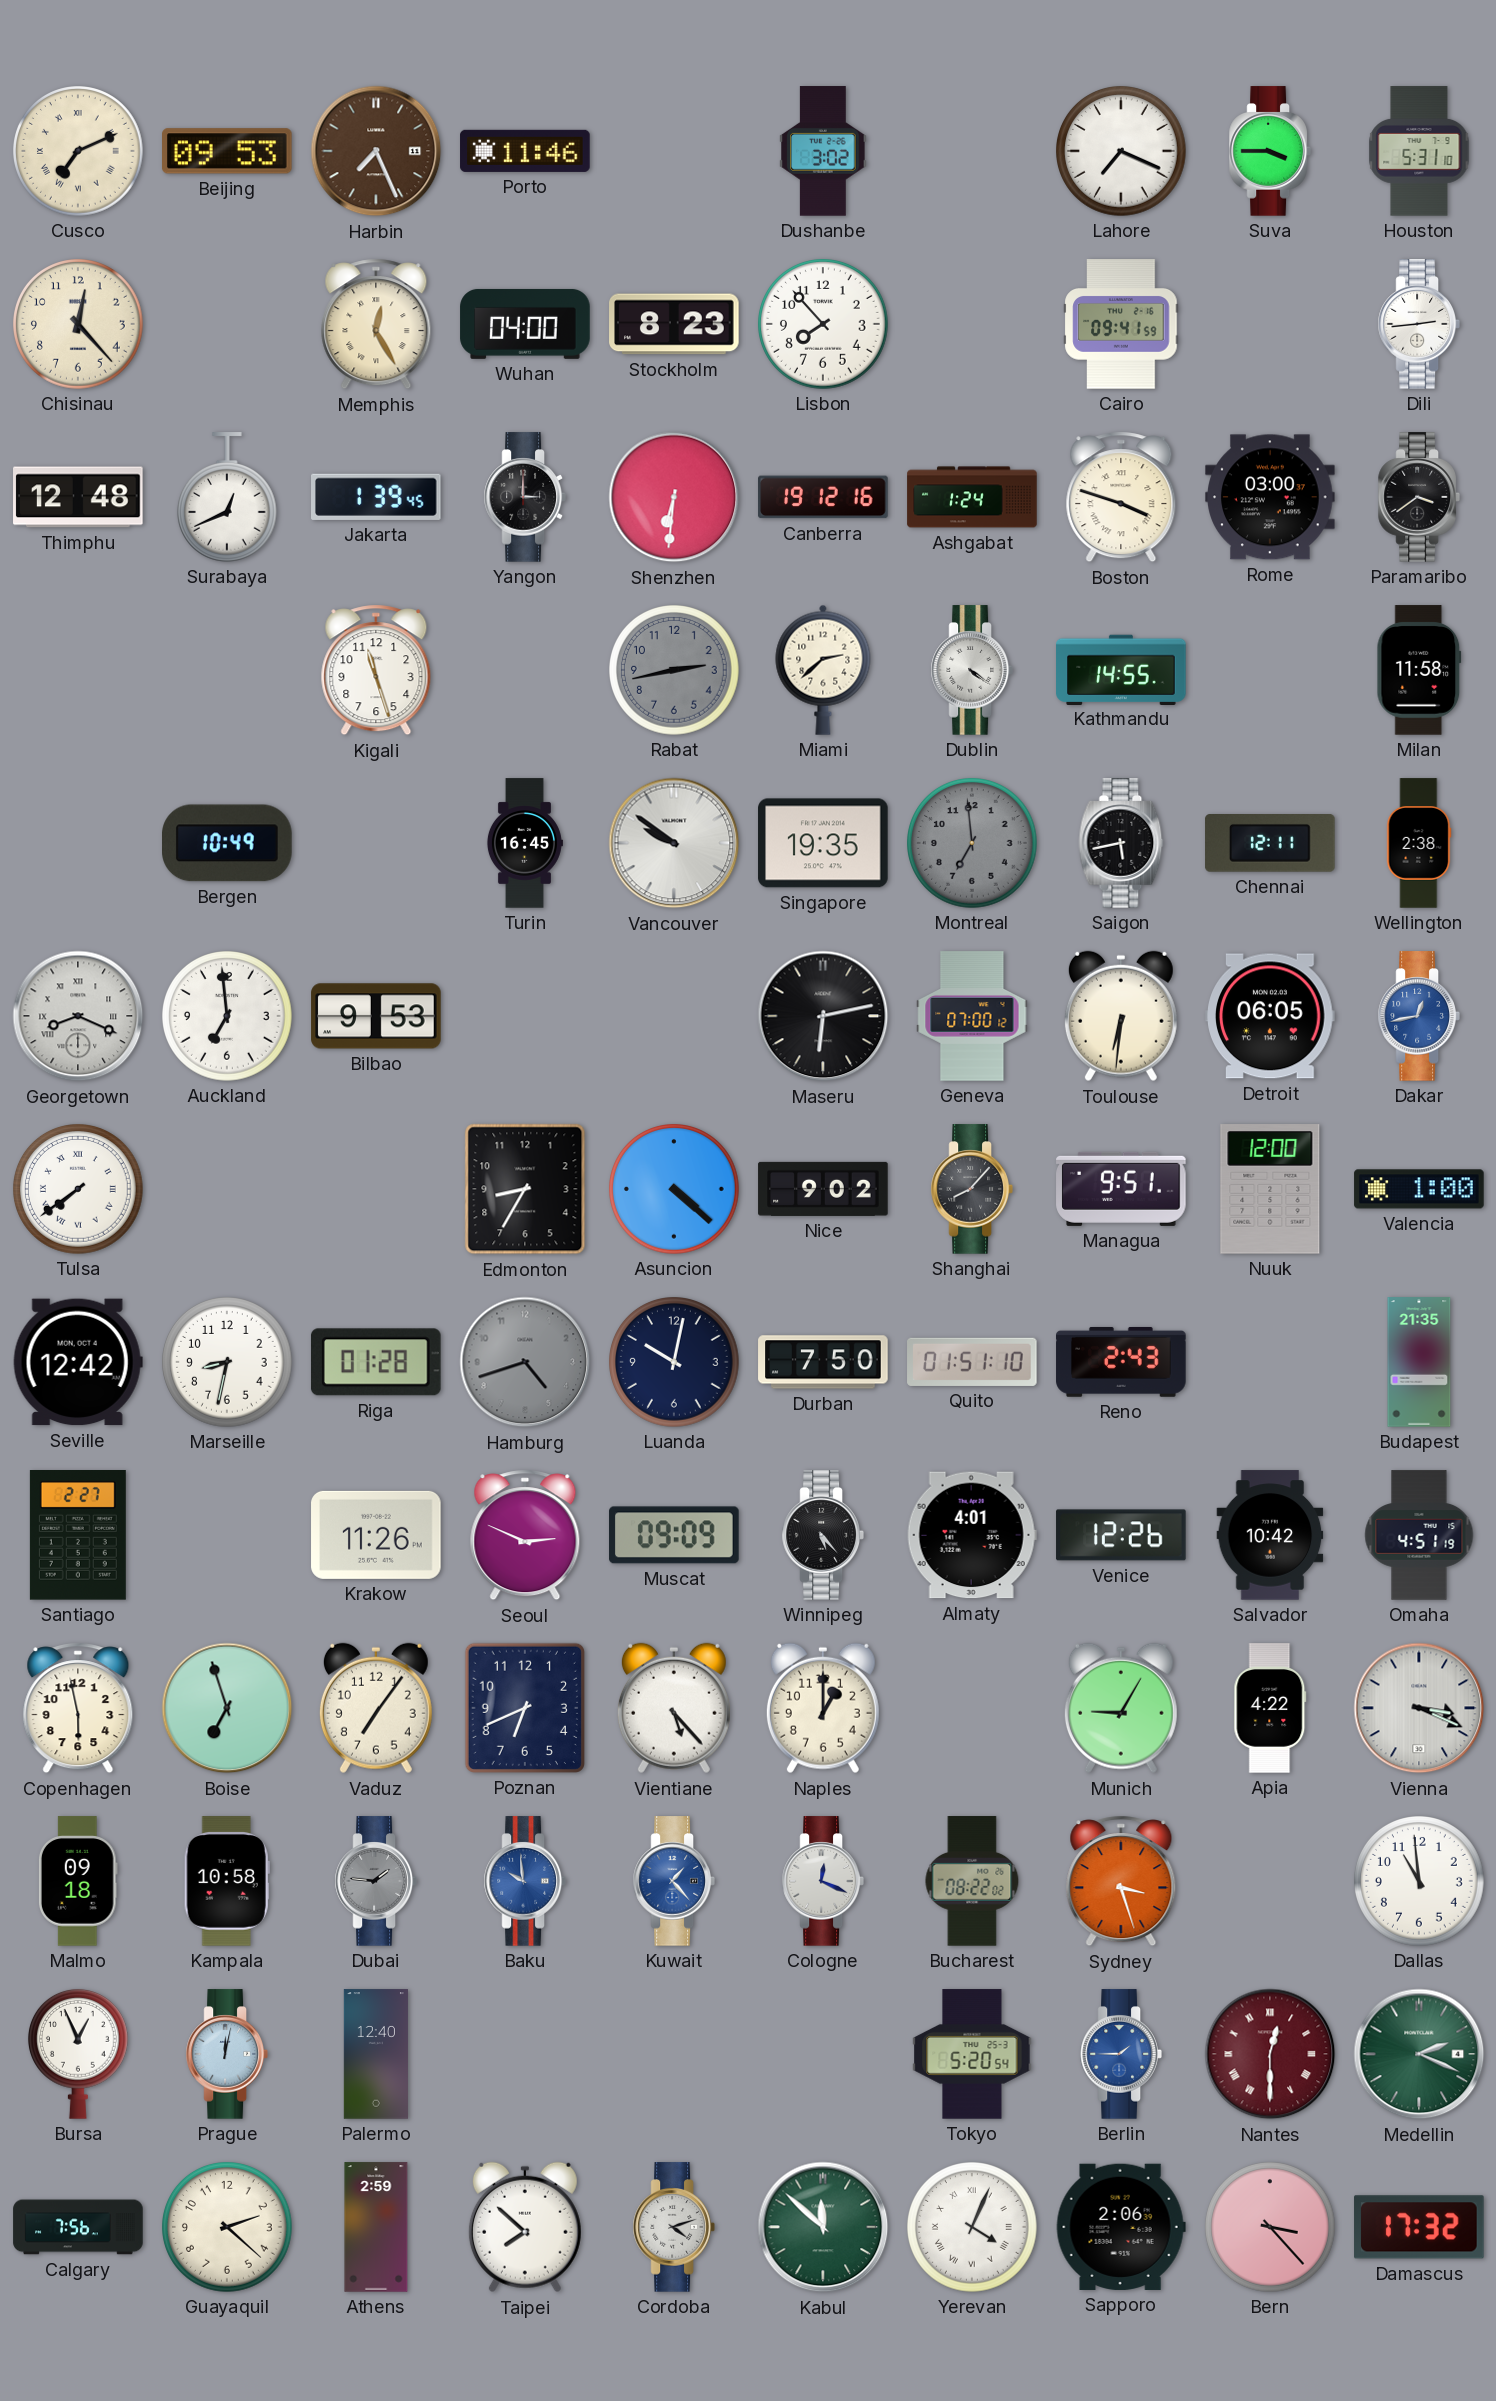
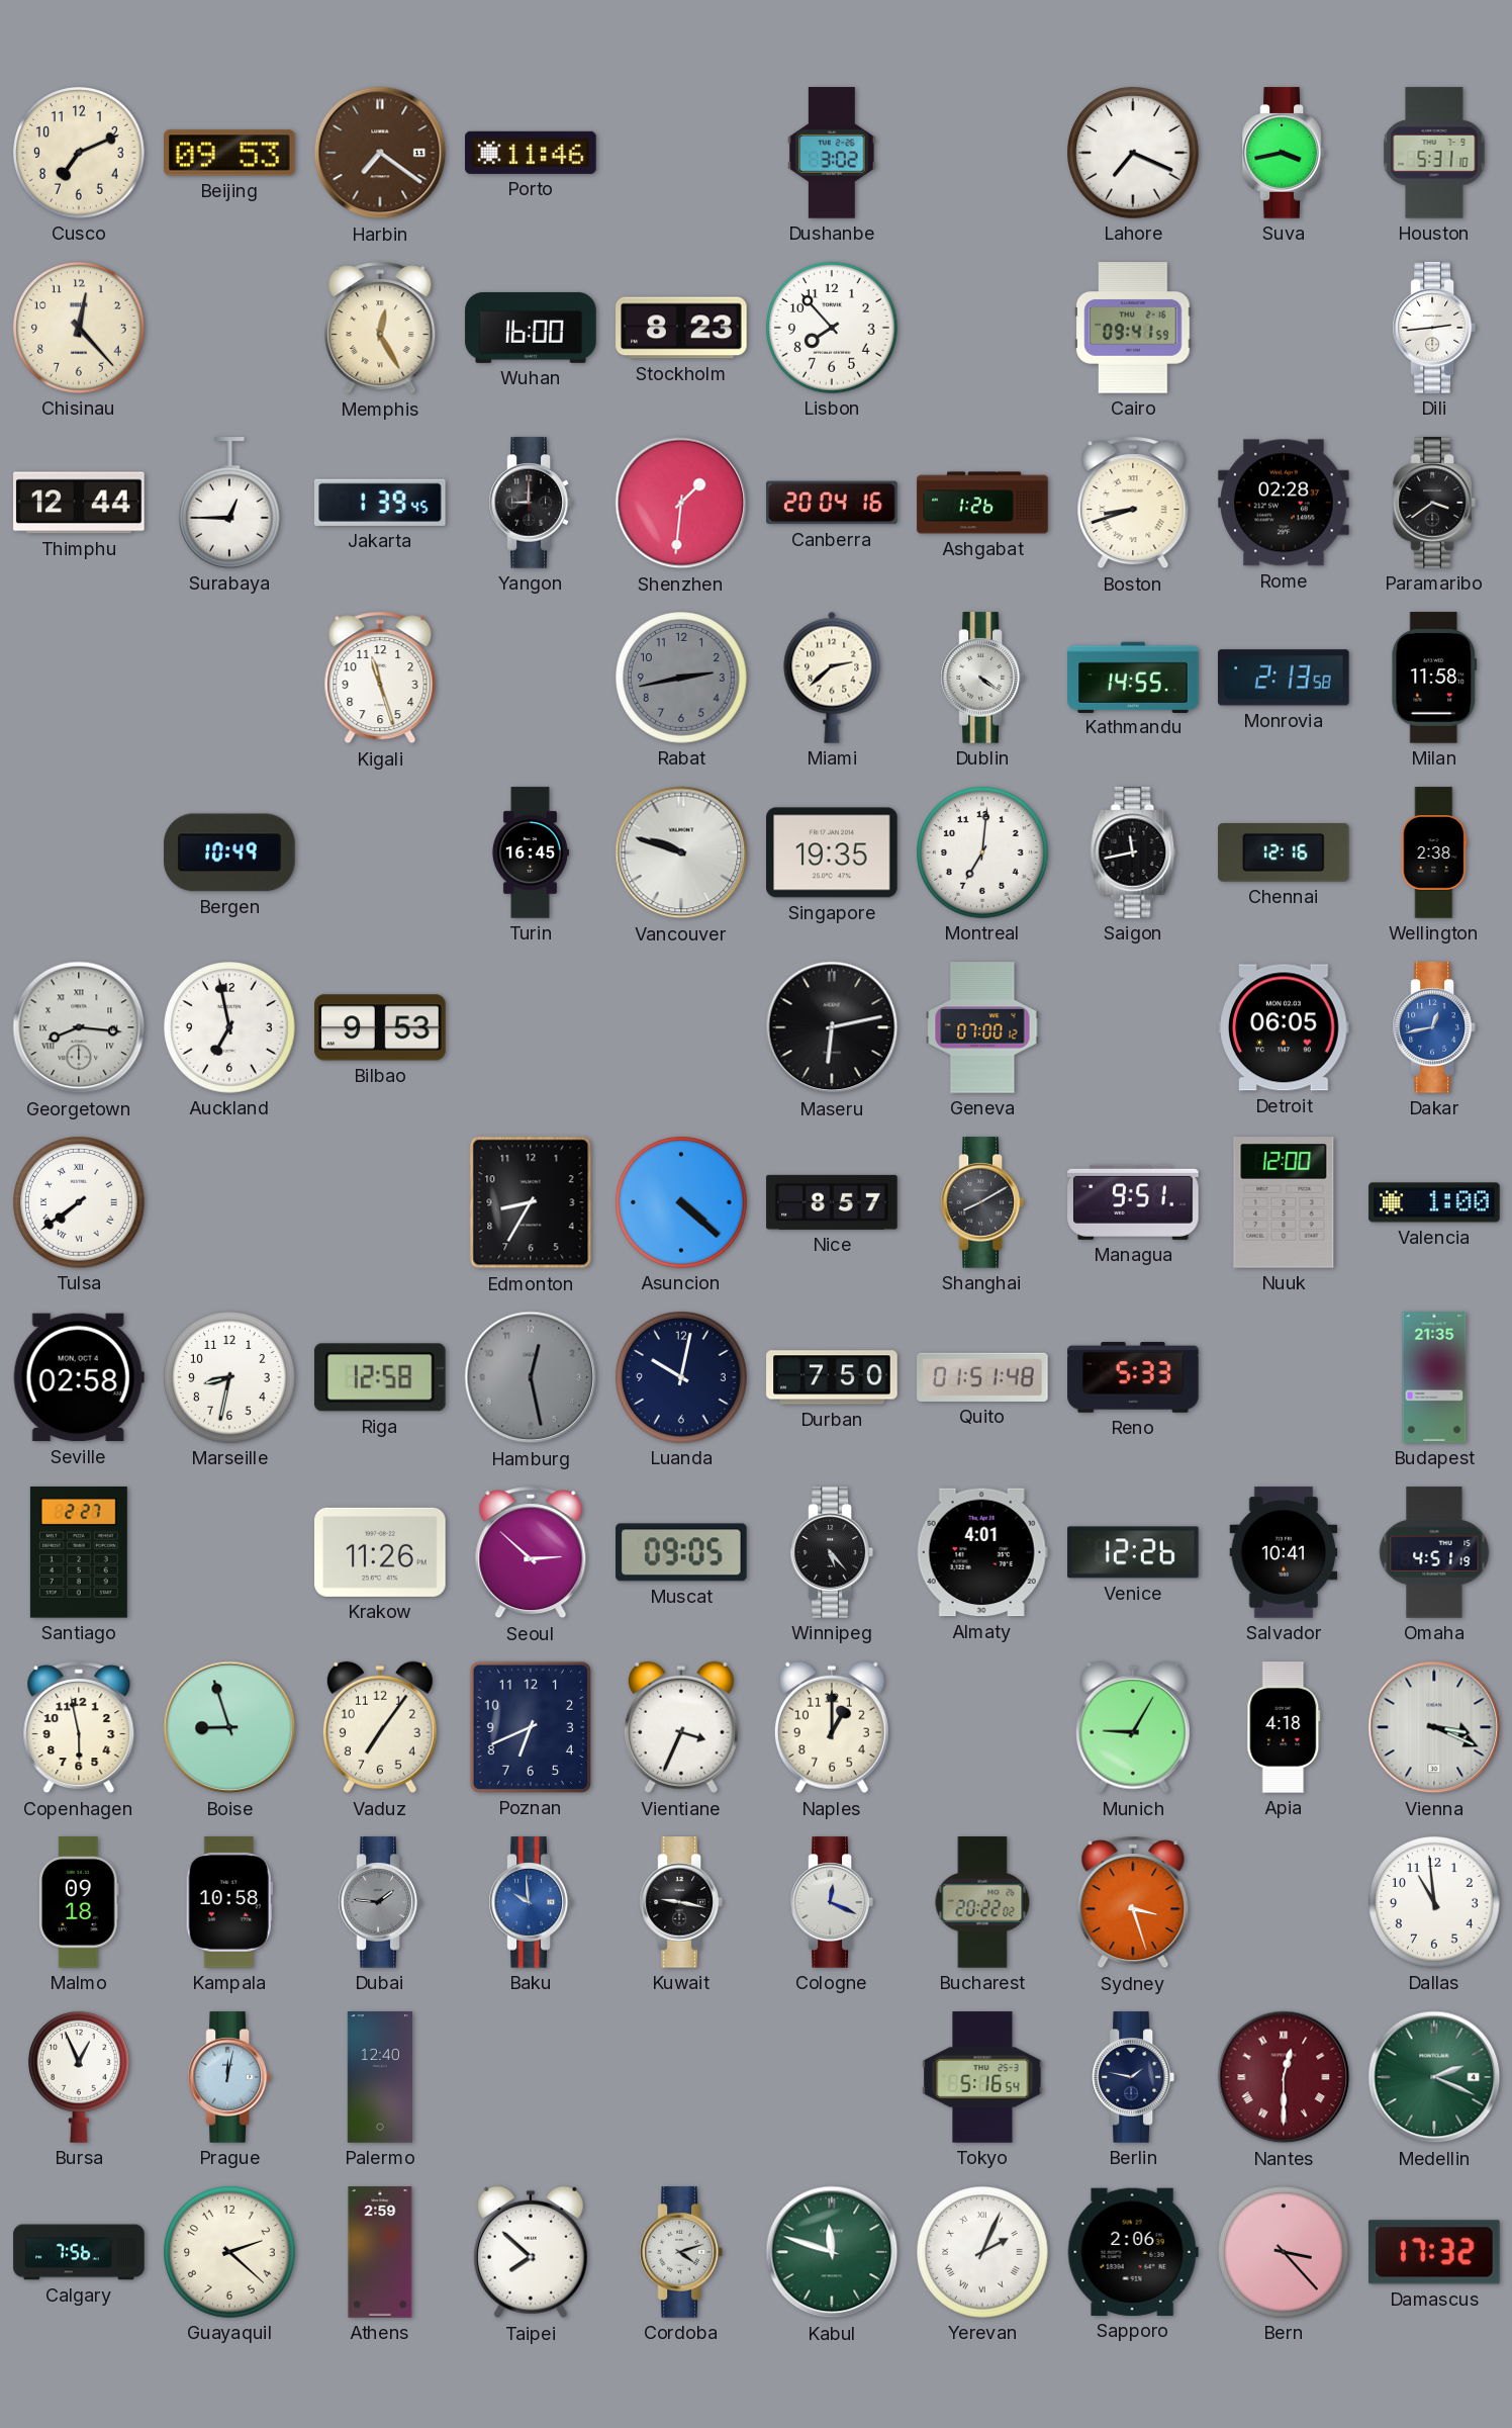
Cusco numerals: Roman -> Arabic (80, 154)
Harbin: 7:26 -> 7:21 (380, 153)
Suva: 3:45 -> 3:43 (1284, 153)
Wuhan: 04:00 -> 16:00 (531, 328)
Thimphu: 12:48 -> 12:44 (79, 503)
Surabaya: 12:41 -> 12:45 (229, 503)
Yangon: 3:00 -> 9:00 (531, 503)
Shenzhen: 6:31 -> 1:31 (681, 503)
Canberra: 19:12 -> 20:04 (832, 503)
Ashgabat: 1:24 -> 1:26 (982, 503)
Boston: 3:48 -> 8:42 (1133, 503)
Rome: 03:00 -> 02:28 (1284, 503)
Monrovia: none -> 2:13 (1285, 678)
Vancouver: 9:51 -> 9:48 (681, 852)
Montreal: 6:59 -> 7:01 (983, 853)
Montreal dial: grey -> white (983, 853)
Saigon: 5:43 -> 11:43 (1133, 852)
Chennai: 12:11 -> 12:16 (1284, 853)
Georgetown: 8:19 -> 8:16 (79, 1027)
Auckland: 6:59 -> 6:58 (230, 1028)
Toulouse: 6:31 -> none (1121, 1016)
Nice: 9:02 -> 8:57 (832, 1202)
Shanghai: 8:07 -> 8:10 (982, 1202)
Seville: 12:42 -> 02:58 (79, 1377)
Riga: 01:28 -> 12:58 (380, 1377)
Hamburg: 4:42 -> 12:28 (531, 1377)
Quito: 01:51:10 -> 01:51:48 (982, 1377)
Reno: 2:43 -> 5:33 (1133, 1377)
Seoul: 2:49 -> 2:52 (531, 1552)
Muscat: 09:09 -> 09:05 (681, 1552)
Salvador: 10:42 -> 10:41 (1284, 1552)
Boise: 6:57 -> 8:57 (229, 1727)
Vientiane: 5:23 -> 3:34 (681, 1727)
Apia: 4:22 -> 4:18 (1284, 1727)
Kuwait: 1:23 -> 9:17 (681, 1902)
Kuwait dial: blue -> black (681, 1902)
Bucharest: 08:22 -> 20:22 (982, 1902)
Tokyo: 5:20 -> 5:16 (982, 2077)
Berlin: 1:45 -> 1:47 (1133, 2077)
Berlin dial: blue -> navy (1133, 2077)
Kabul: 11:52 -> 11:48 (832, 2252)
Yerevan: 4:04 -> 2:04 (983, 2253)
